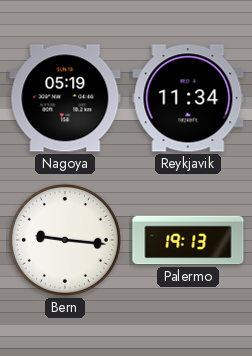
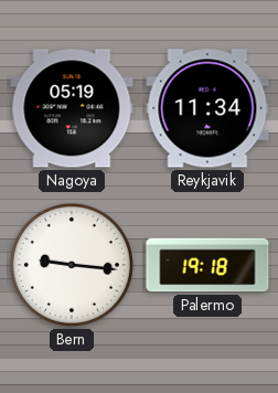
Palermo: 19:13 -> 19:18 (207, 265)
